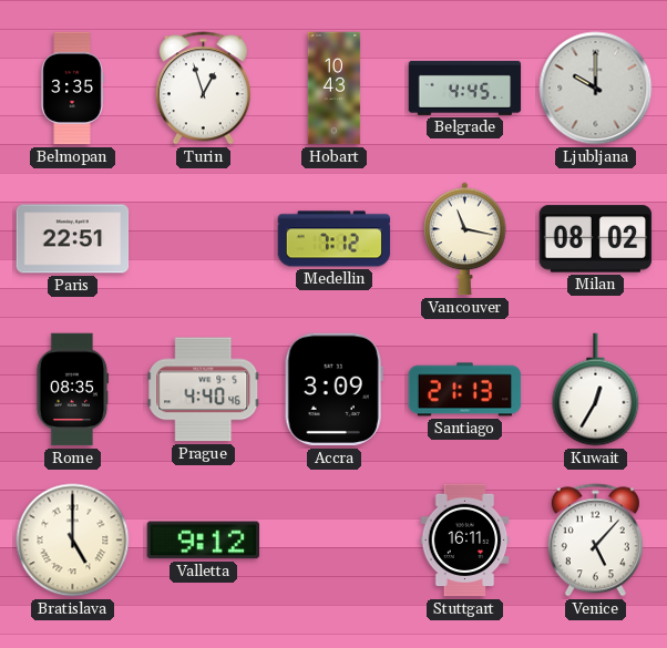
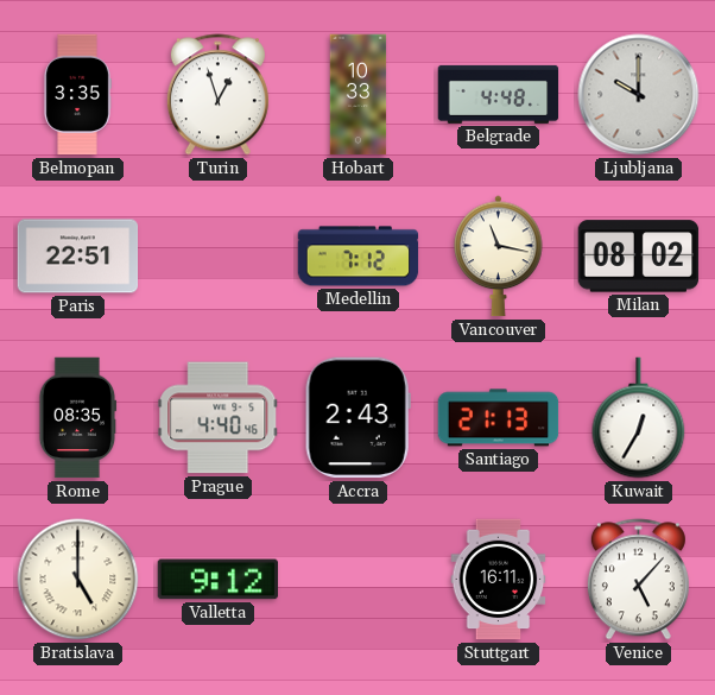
Hobart: 10:43 -> 10:33 (359, 95)
Belgrade: 4:45 -> 4:48 (499, 94)
Accra: 3:09 -> 2:43 (357, 418)
